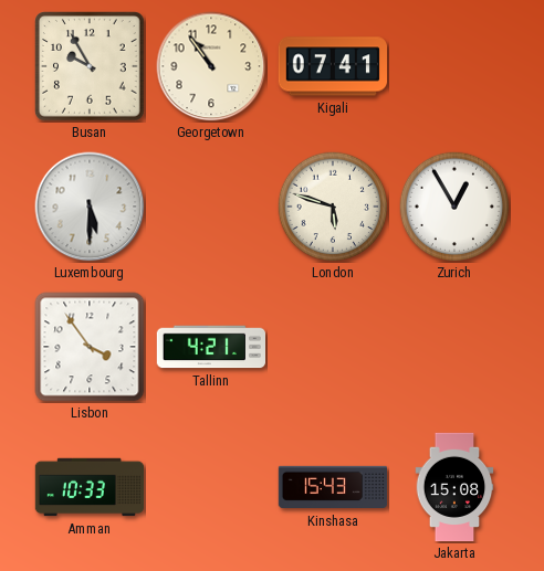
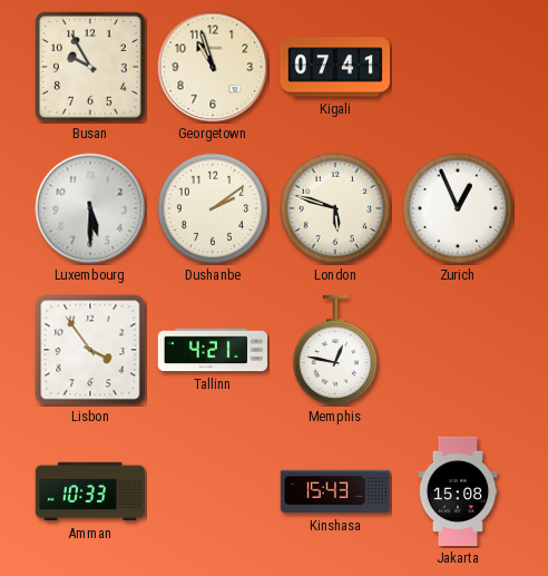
Georgetown: 10:54 -> 10:57 (213, 67)
Dushanbe: none -> 2:09 (213, 208)
Zurich: 12:55 -> 12:56 (458, 208)
Memphis: none -> 12:47 (334, 350)
